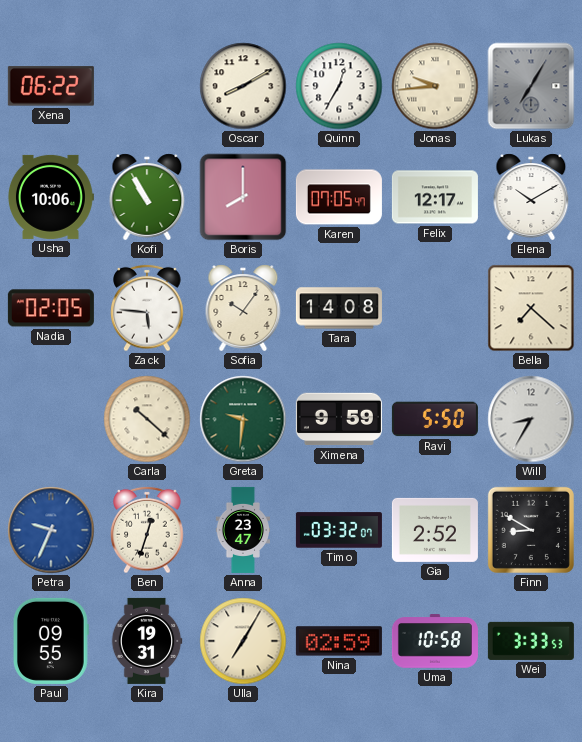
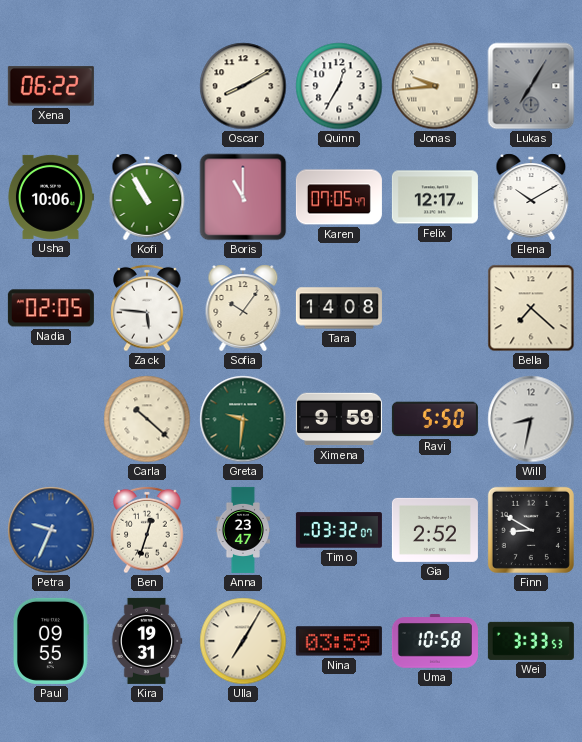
Boris: 8:00 -> 11:00 (243, 197)
Will: 8:35 -> 8:32 (531, 419)
Nina: 02:59 -> 03:59 (339, 641)
